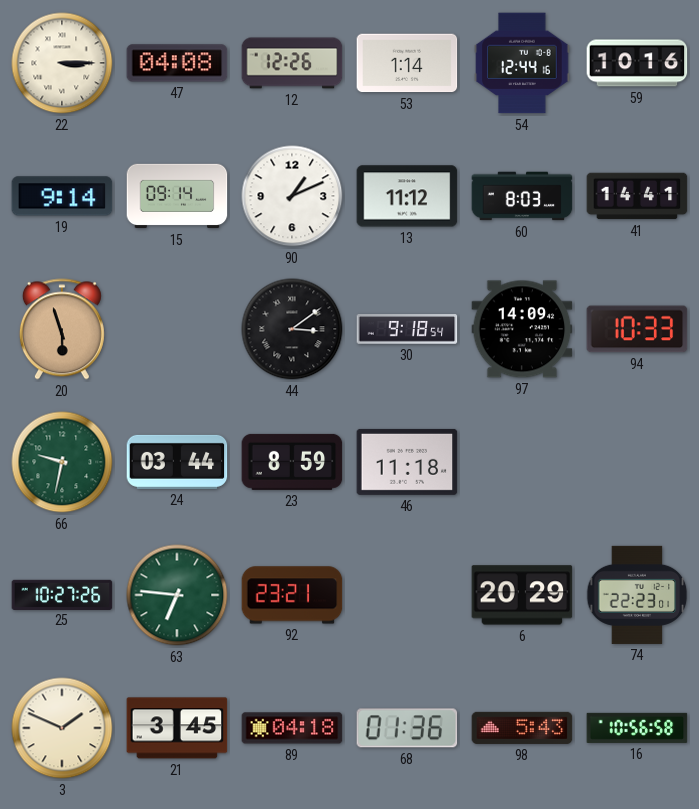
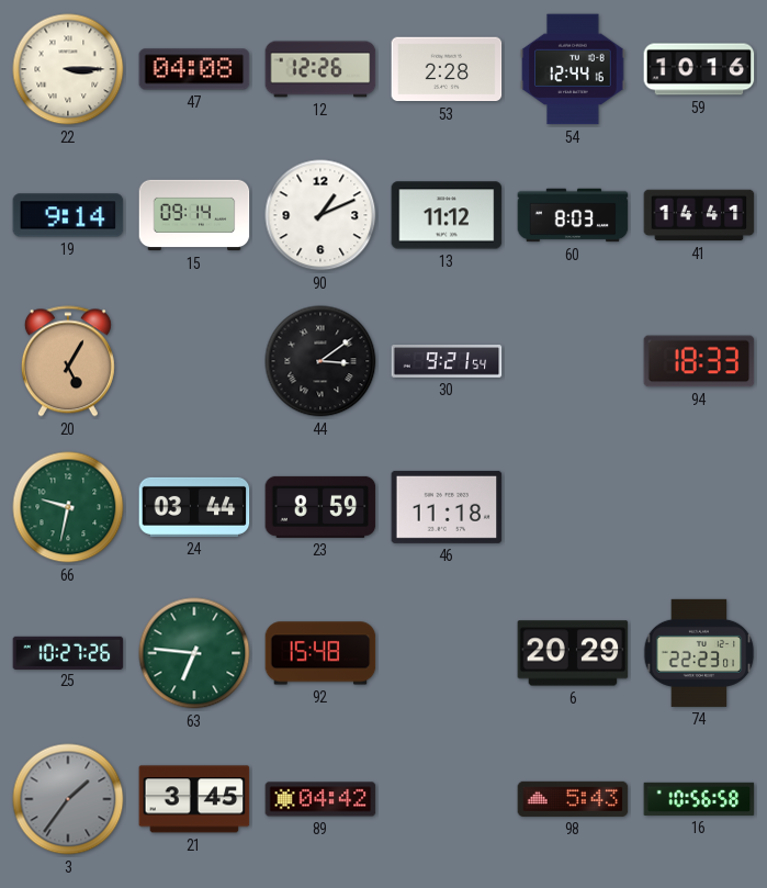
53: 1:14 -> 2:28 (447, 69)
20: 5:57 -> 5:05 (68, 361)
30: 9:18 -> 9:21 (447, 361)
97: 14:09 -> none (522, 329)
94: 10:33 -> 18:33 (699, 361)
92: 23:21 -> 15:48 (320, 653)
3: 1:49 -> 1:36 (68, 799)
3 dial: cream -> grey (68, 799)
89: 04:18 -> 04:42 (320, 799)
68: 01:36 -> none (407, 728)
